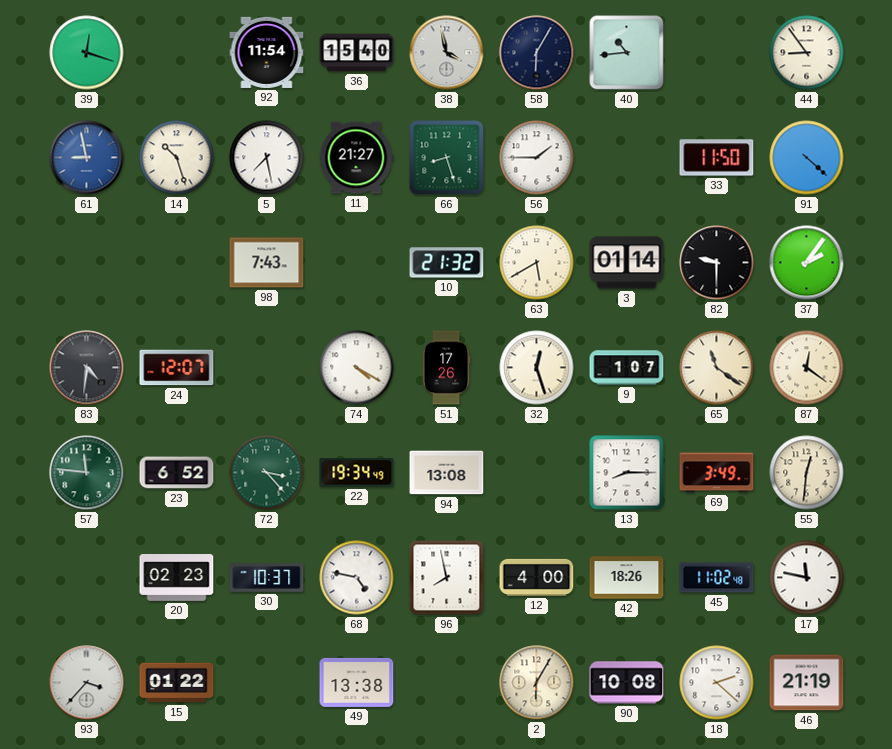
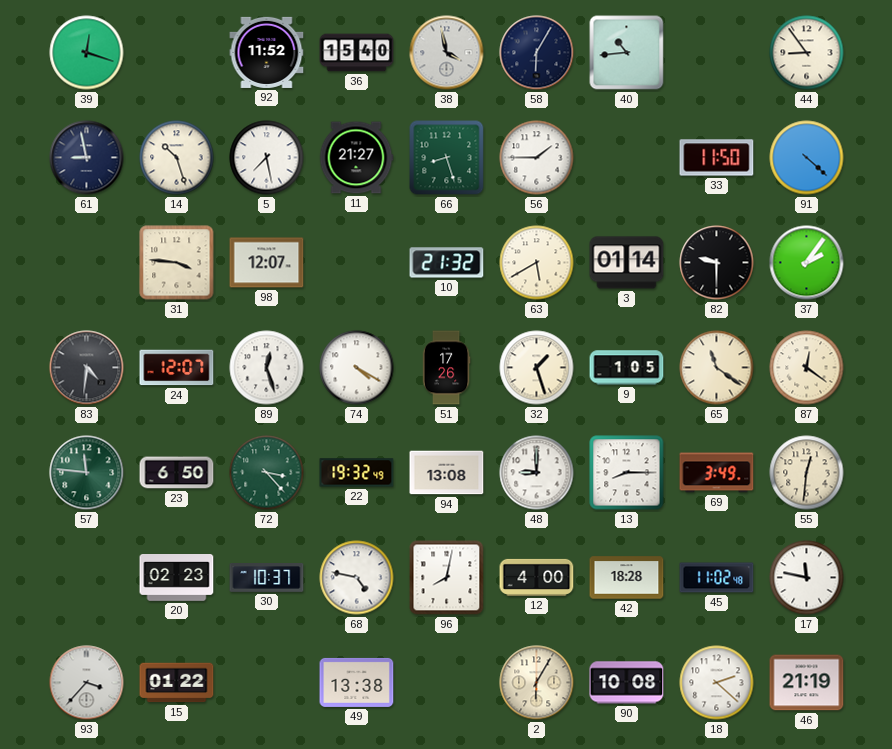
92: 11:54 -> 11:52 (267, 52)
61 dial: blue -> navy (87, 158)
31: none -> 3:46 (177, 263)
98: 7:43 -> 12:07 (267, 263)
89: none -> 12:27 (267, 368)
32: 12:27 -> 1:27 (537, 368)
9: 1:07 -> 1:05 (627, 368)
23: 6:52 -> 6:50 (177, 473)
22: 19:34 -> 19:32 (357, 473)
48: none -> 9:00 (537, 473)
96: 7:58 -> 8:02 (447, 578)
42: 18:26 -> 18:28 (627, 578)
